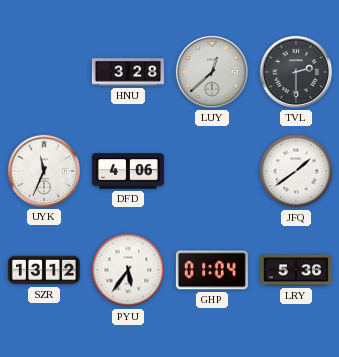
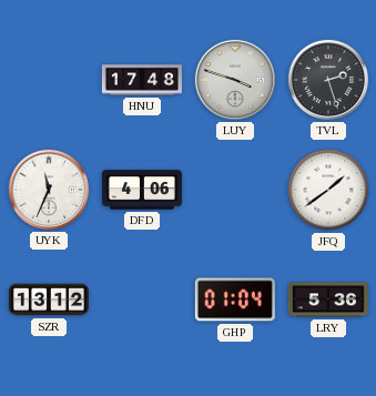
HNU: 3:28 -> 17:48 (142, 80)
LUY: 12:38 -> 3:48 (235, 80)
TVL: 2:30 -> 2:27 (328, 80)
PYU: 5:36 -> none (128, 270)
